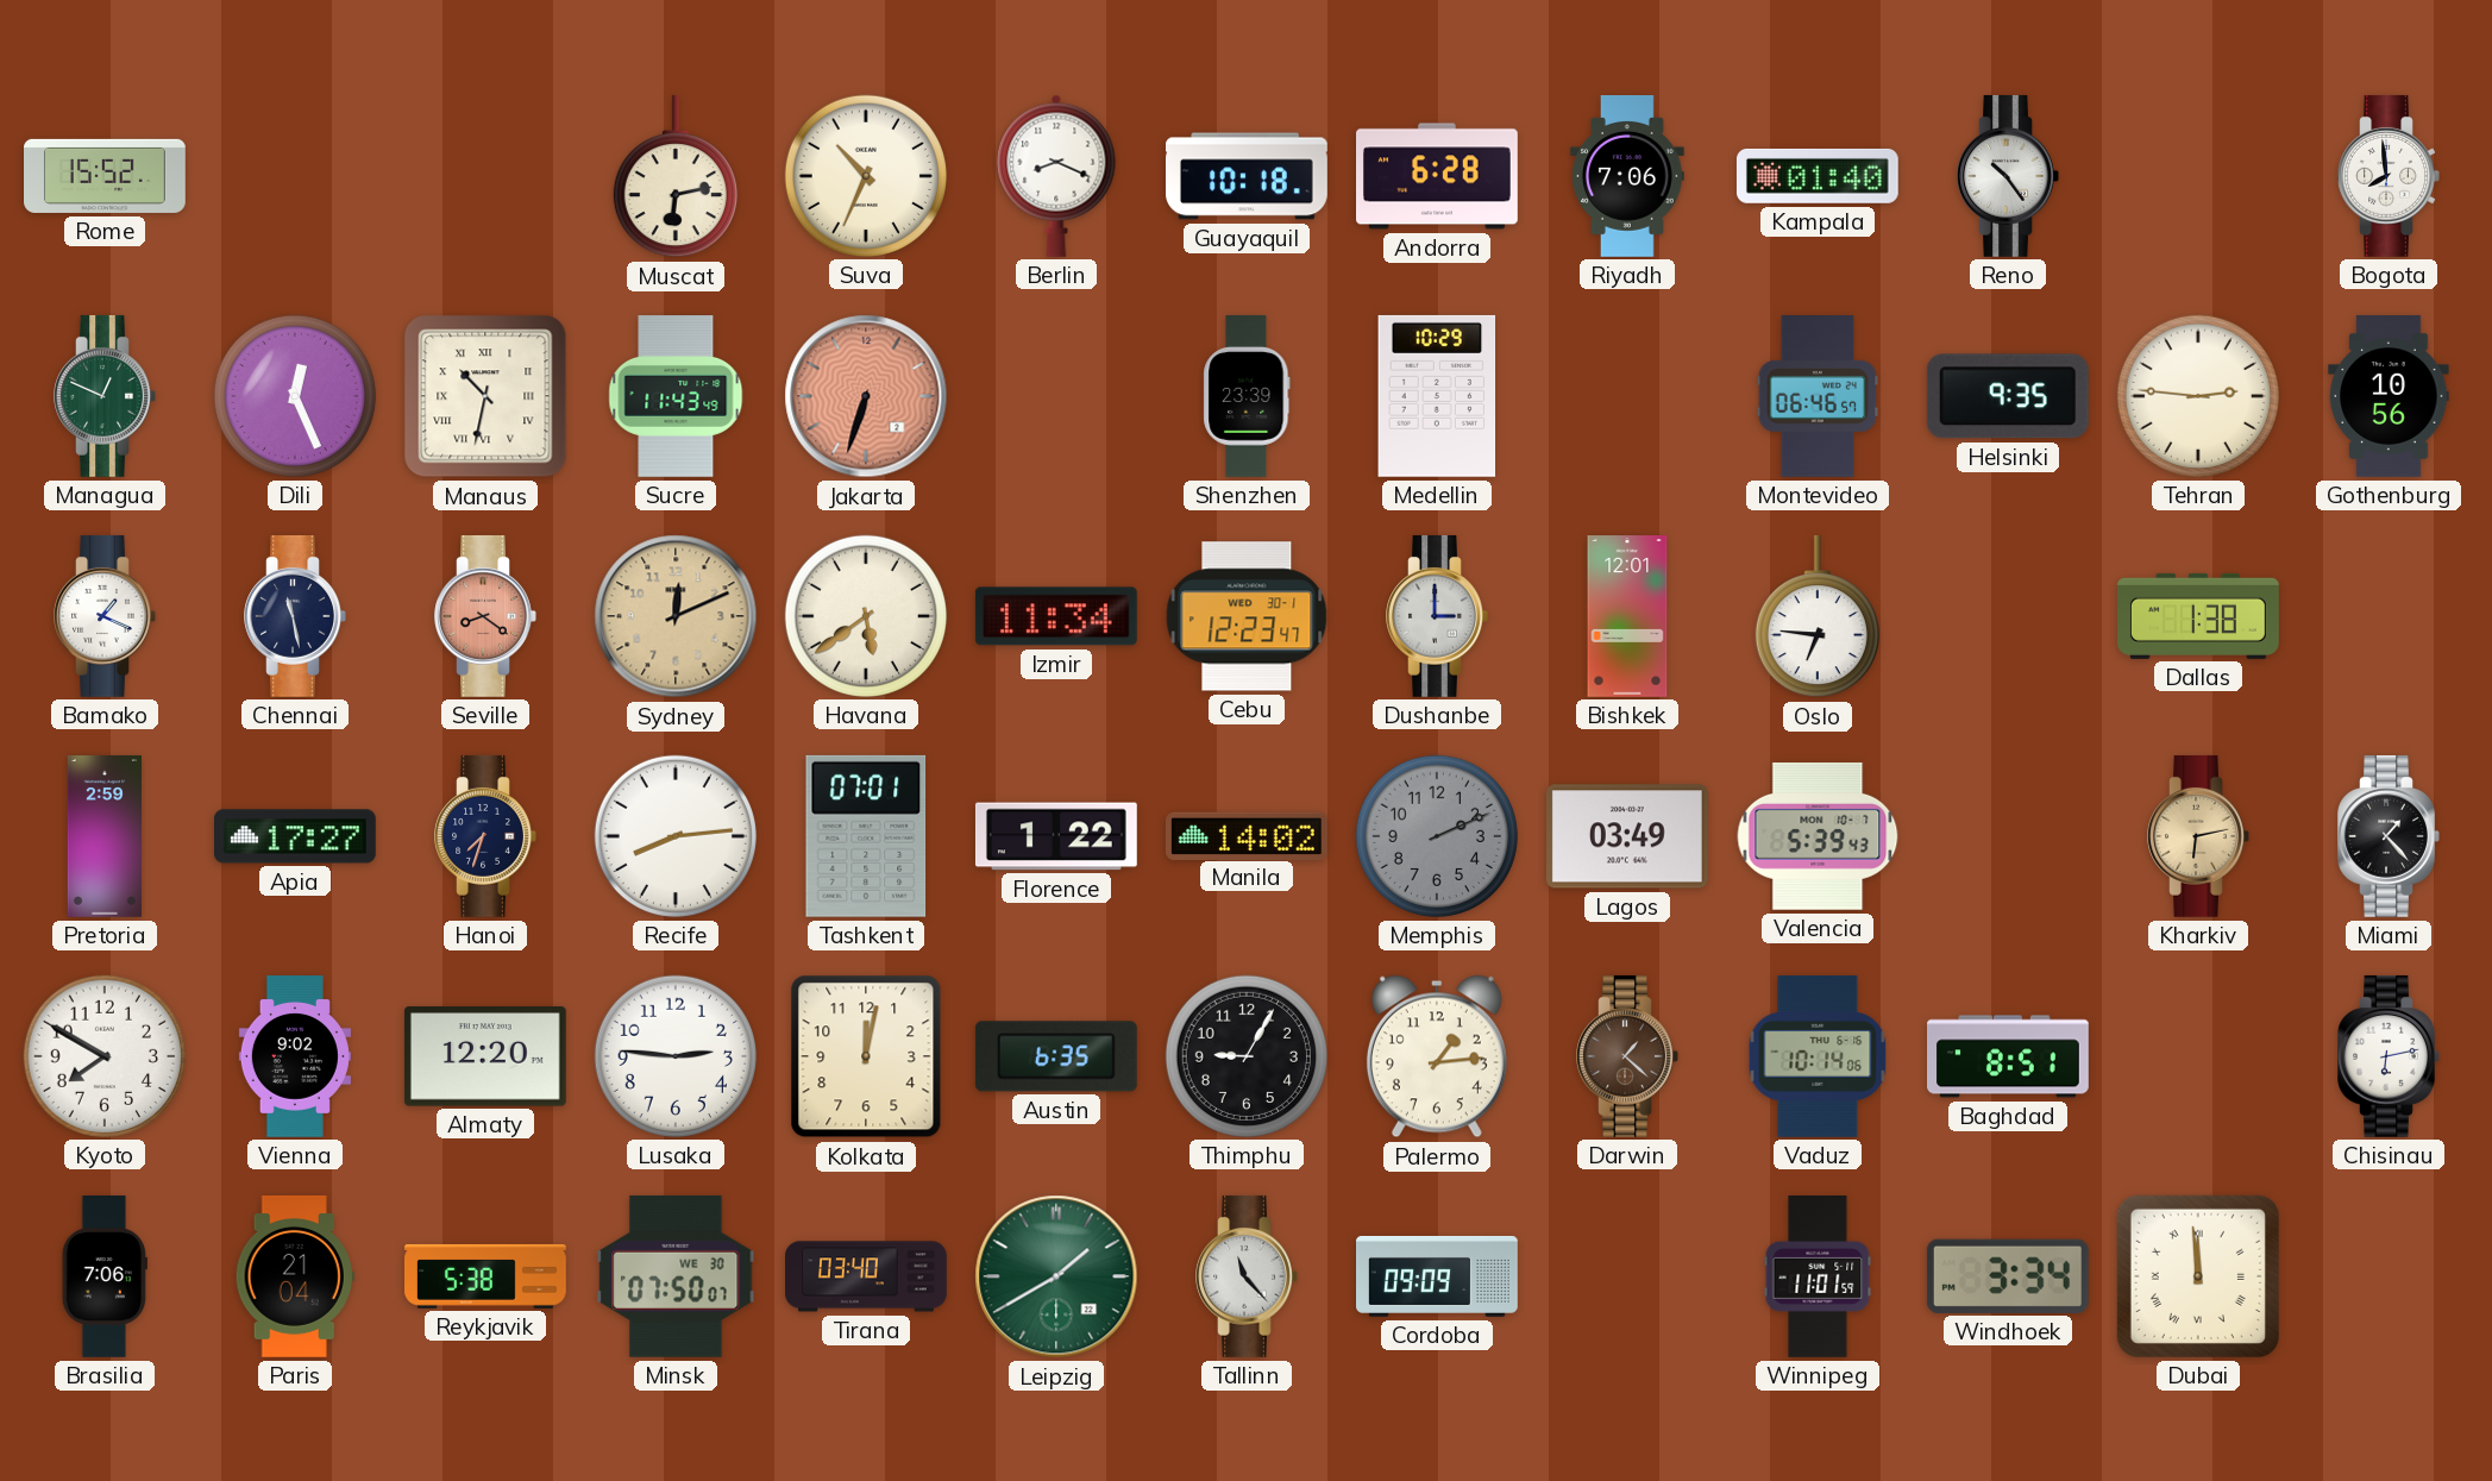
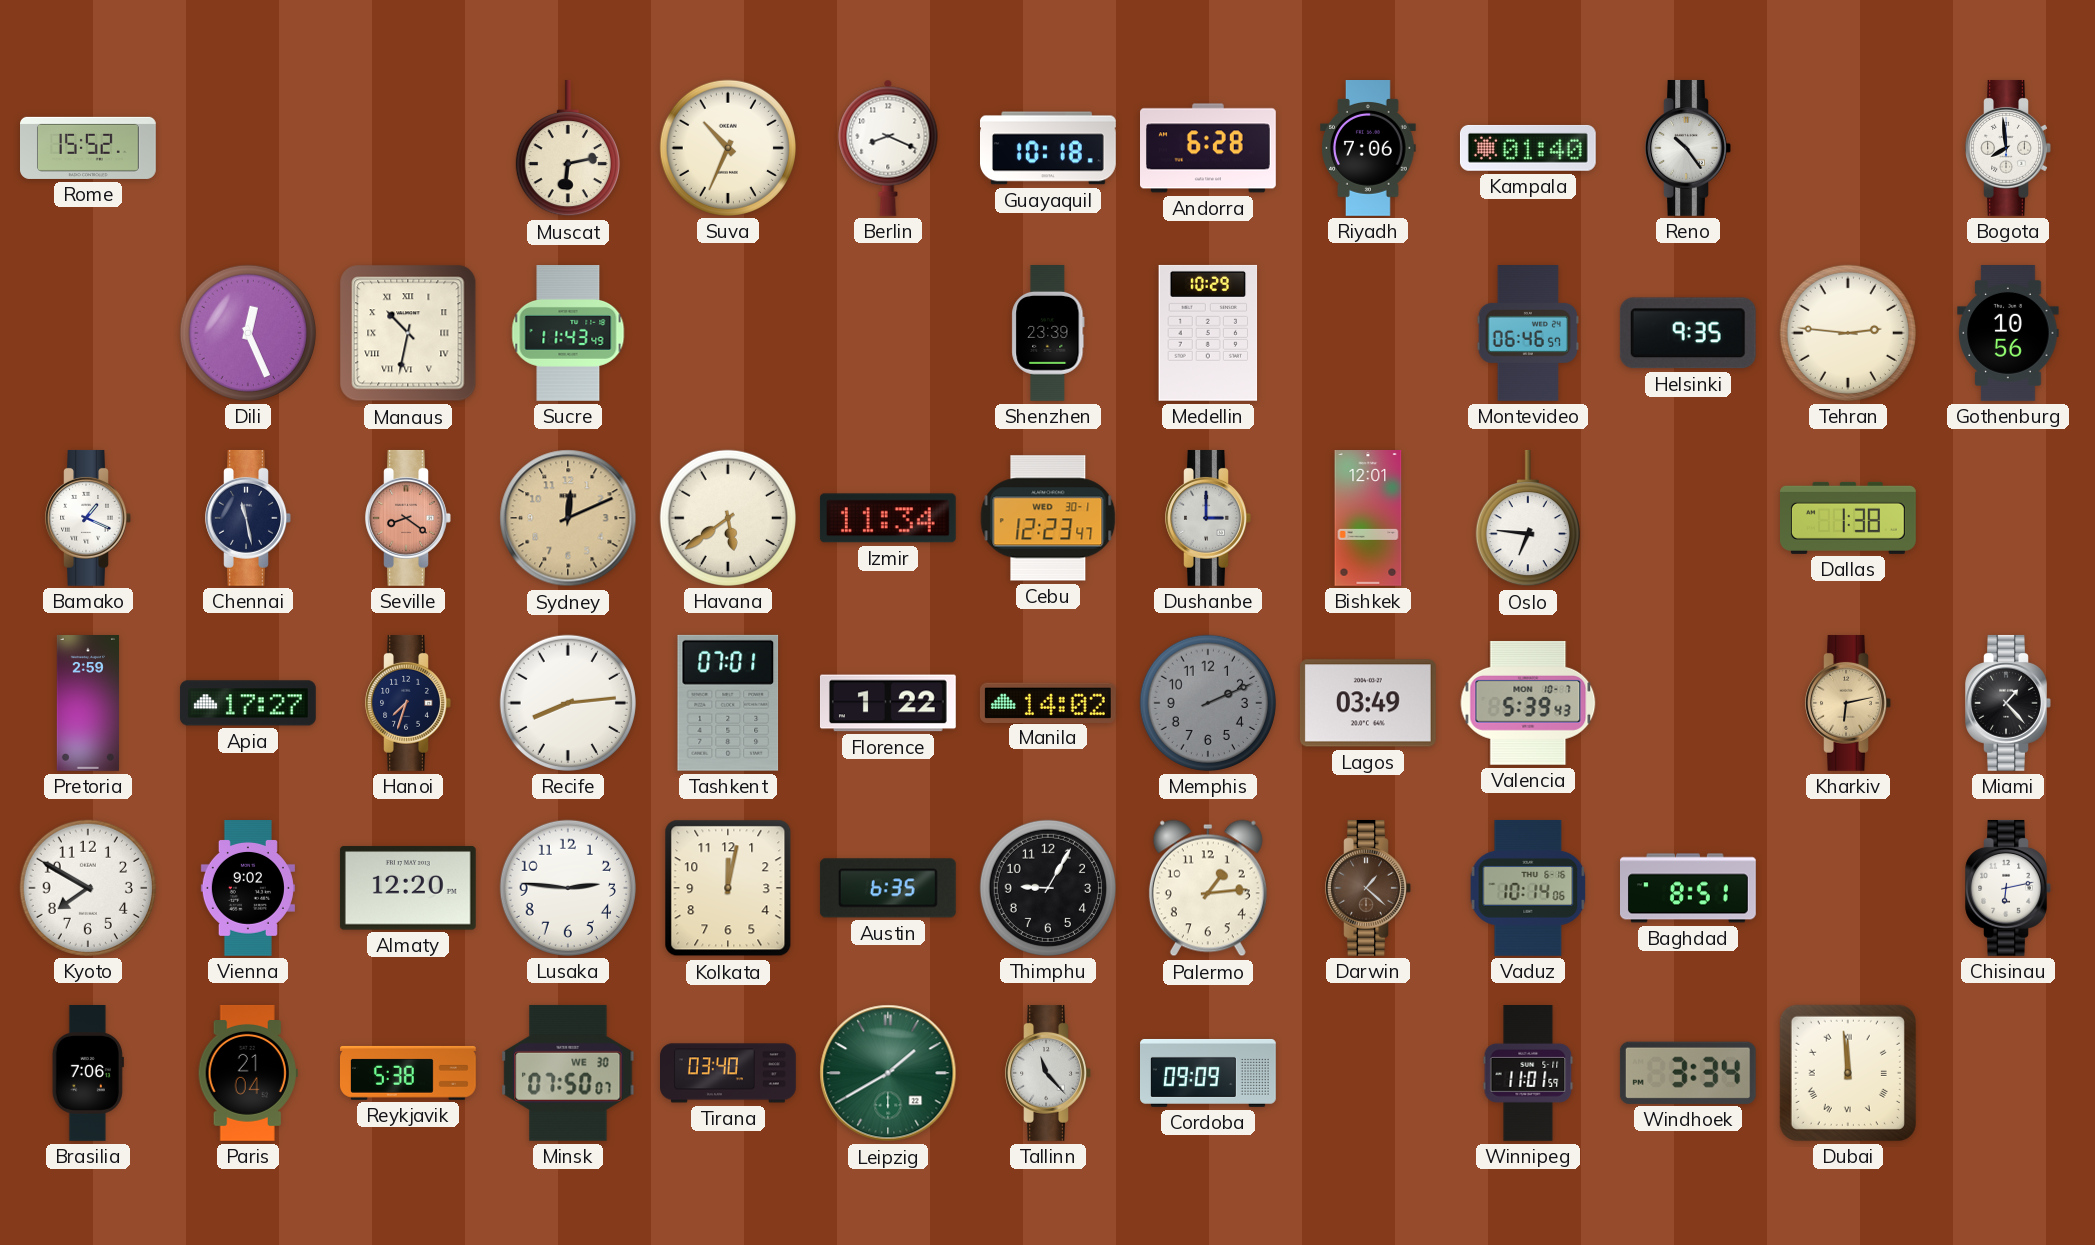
Managua: 12:49 -> none (105, 396)
Jakarta: 6:33 -> none (866, 396)
